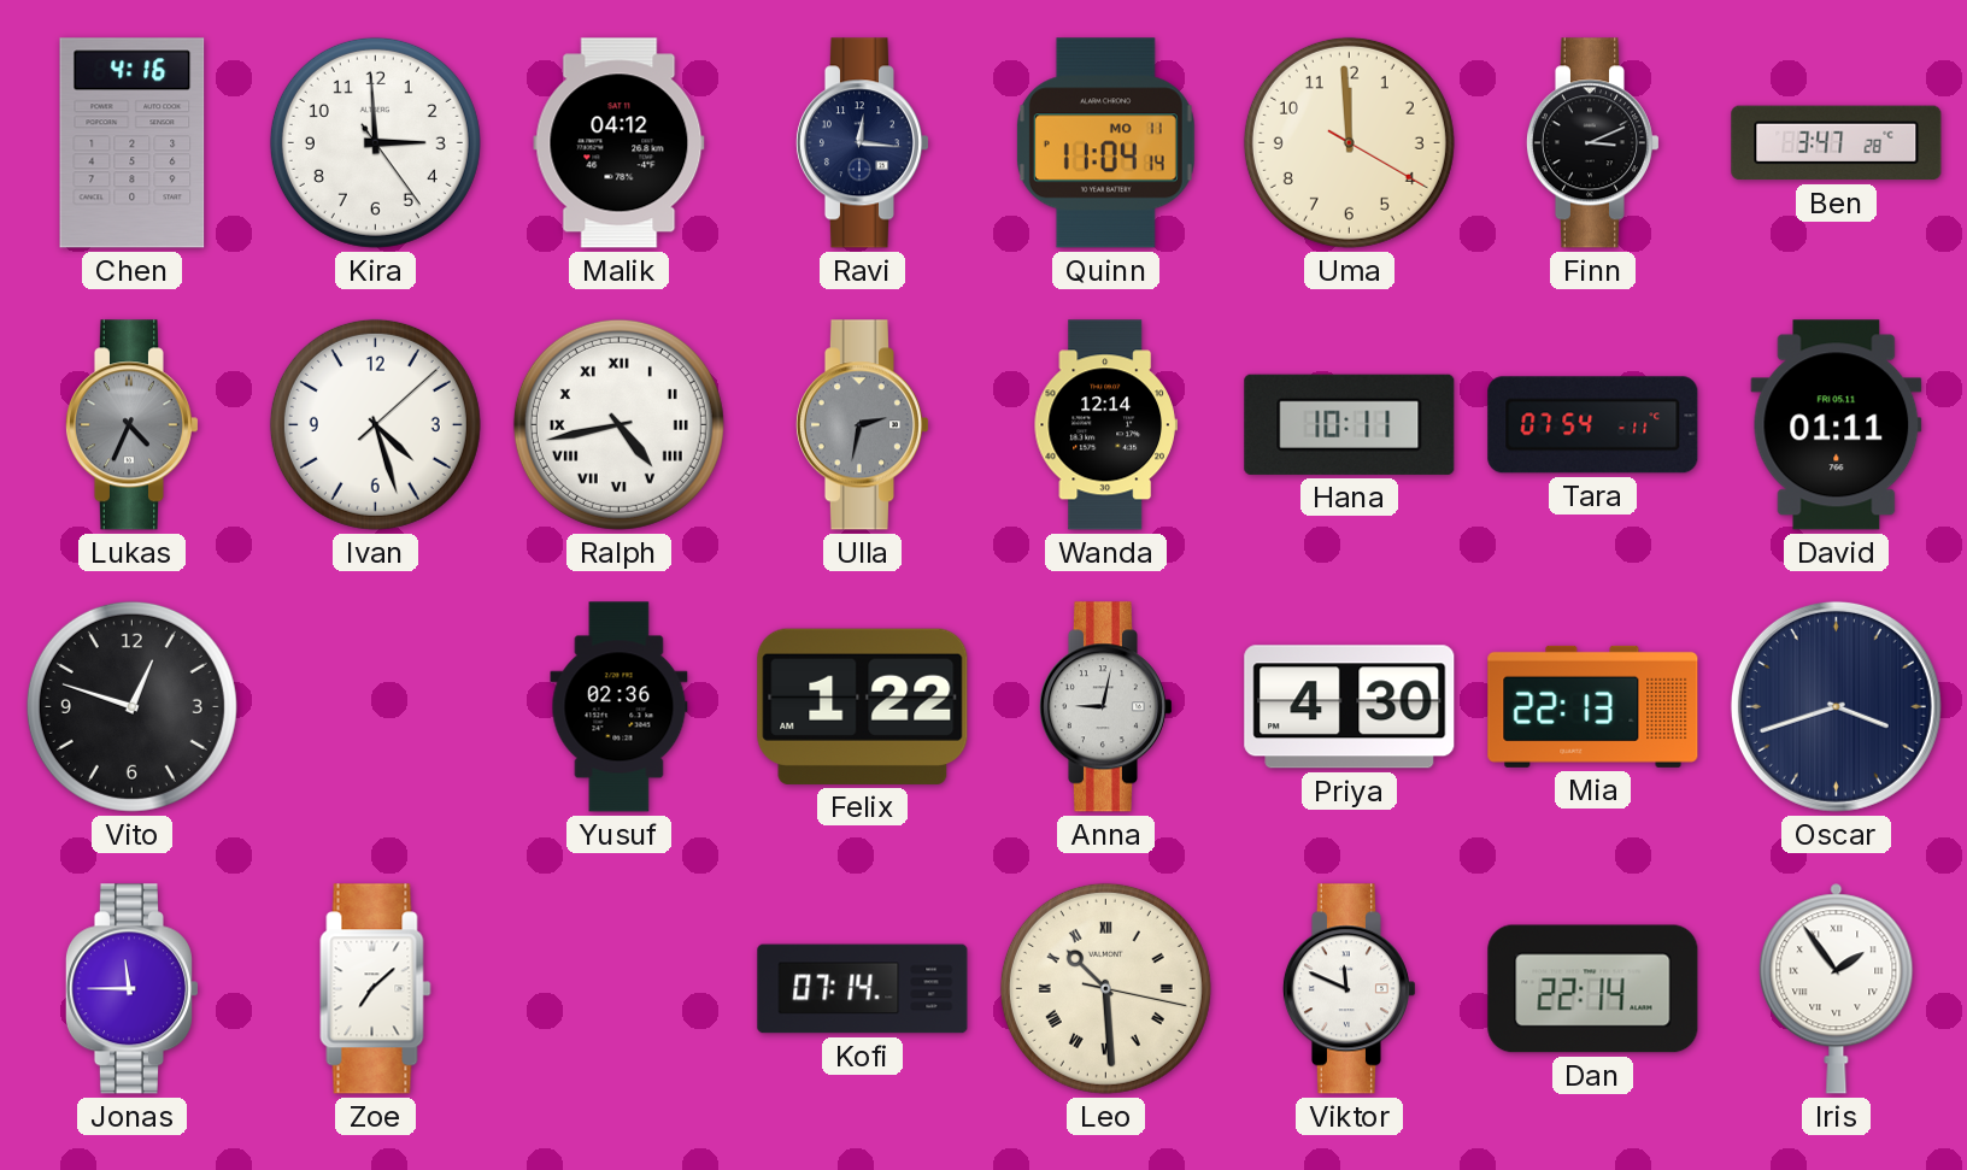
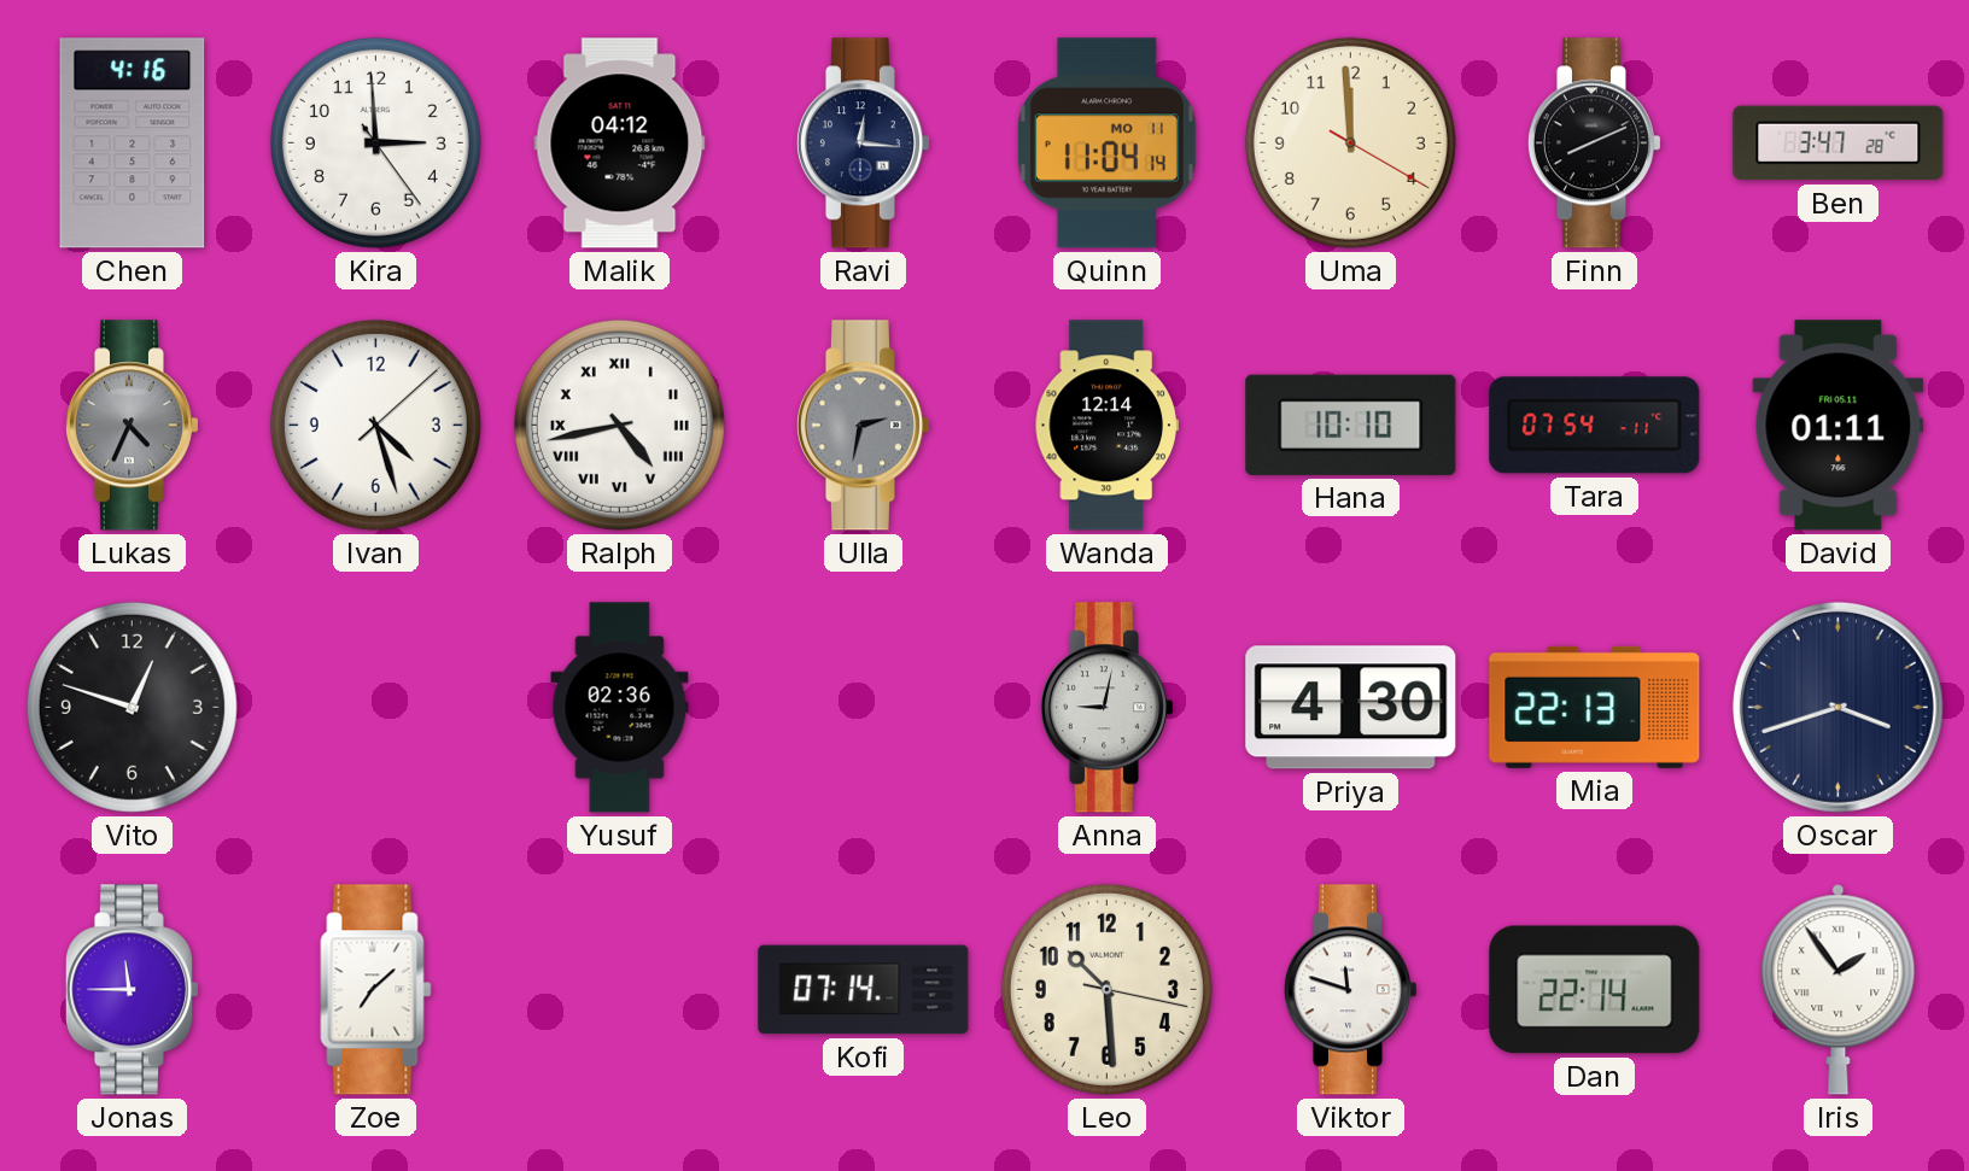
Finn: 3:11 -> 8:11 (1594, 144)
Hana: 10:11 -> 10:10 (1351, 425)
Felix: 1:22 -> none (863, 706)
Leo numerals: Roman -> Arabic (1106, 989)
Viktor: 11:49 -> 11:48 (1350, 990)
